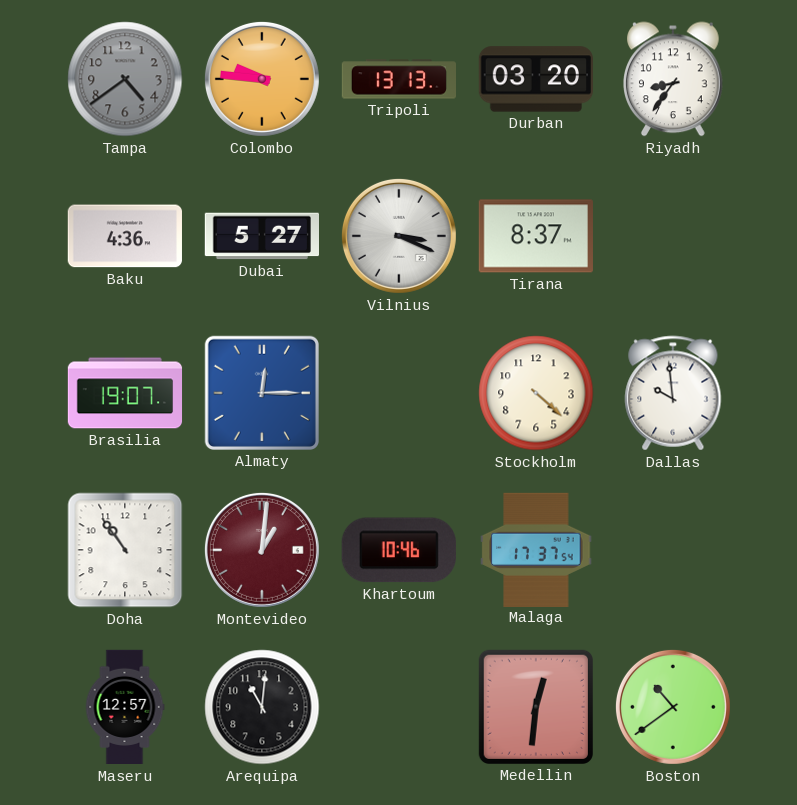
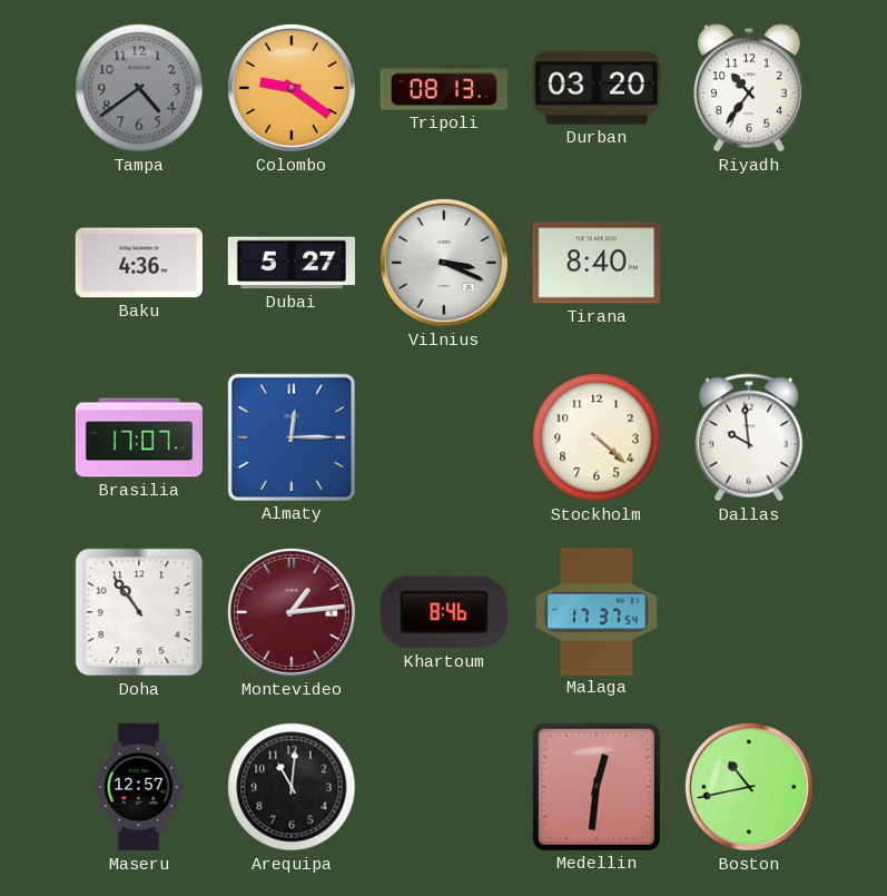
Colombo: 9:46 -> 9:21 (292, 88)
Tripoli: 13:13 -> 08:13 (443, 88)
Riyadh: 8:36 -> 10:36 (750, 88)
Tirana: 8:37 -> 8:40 (597, 263)
Brasilia: 19:07 -> 17:07 (139, 437)
Montevideo: 1:01 -> 1:14 (292, 612)
Khartoum: 10:46 -> 8:46 (444, 612)
Boston: 10:39 -> 10:43 (749, 787)
